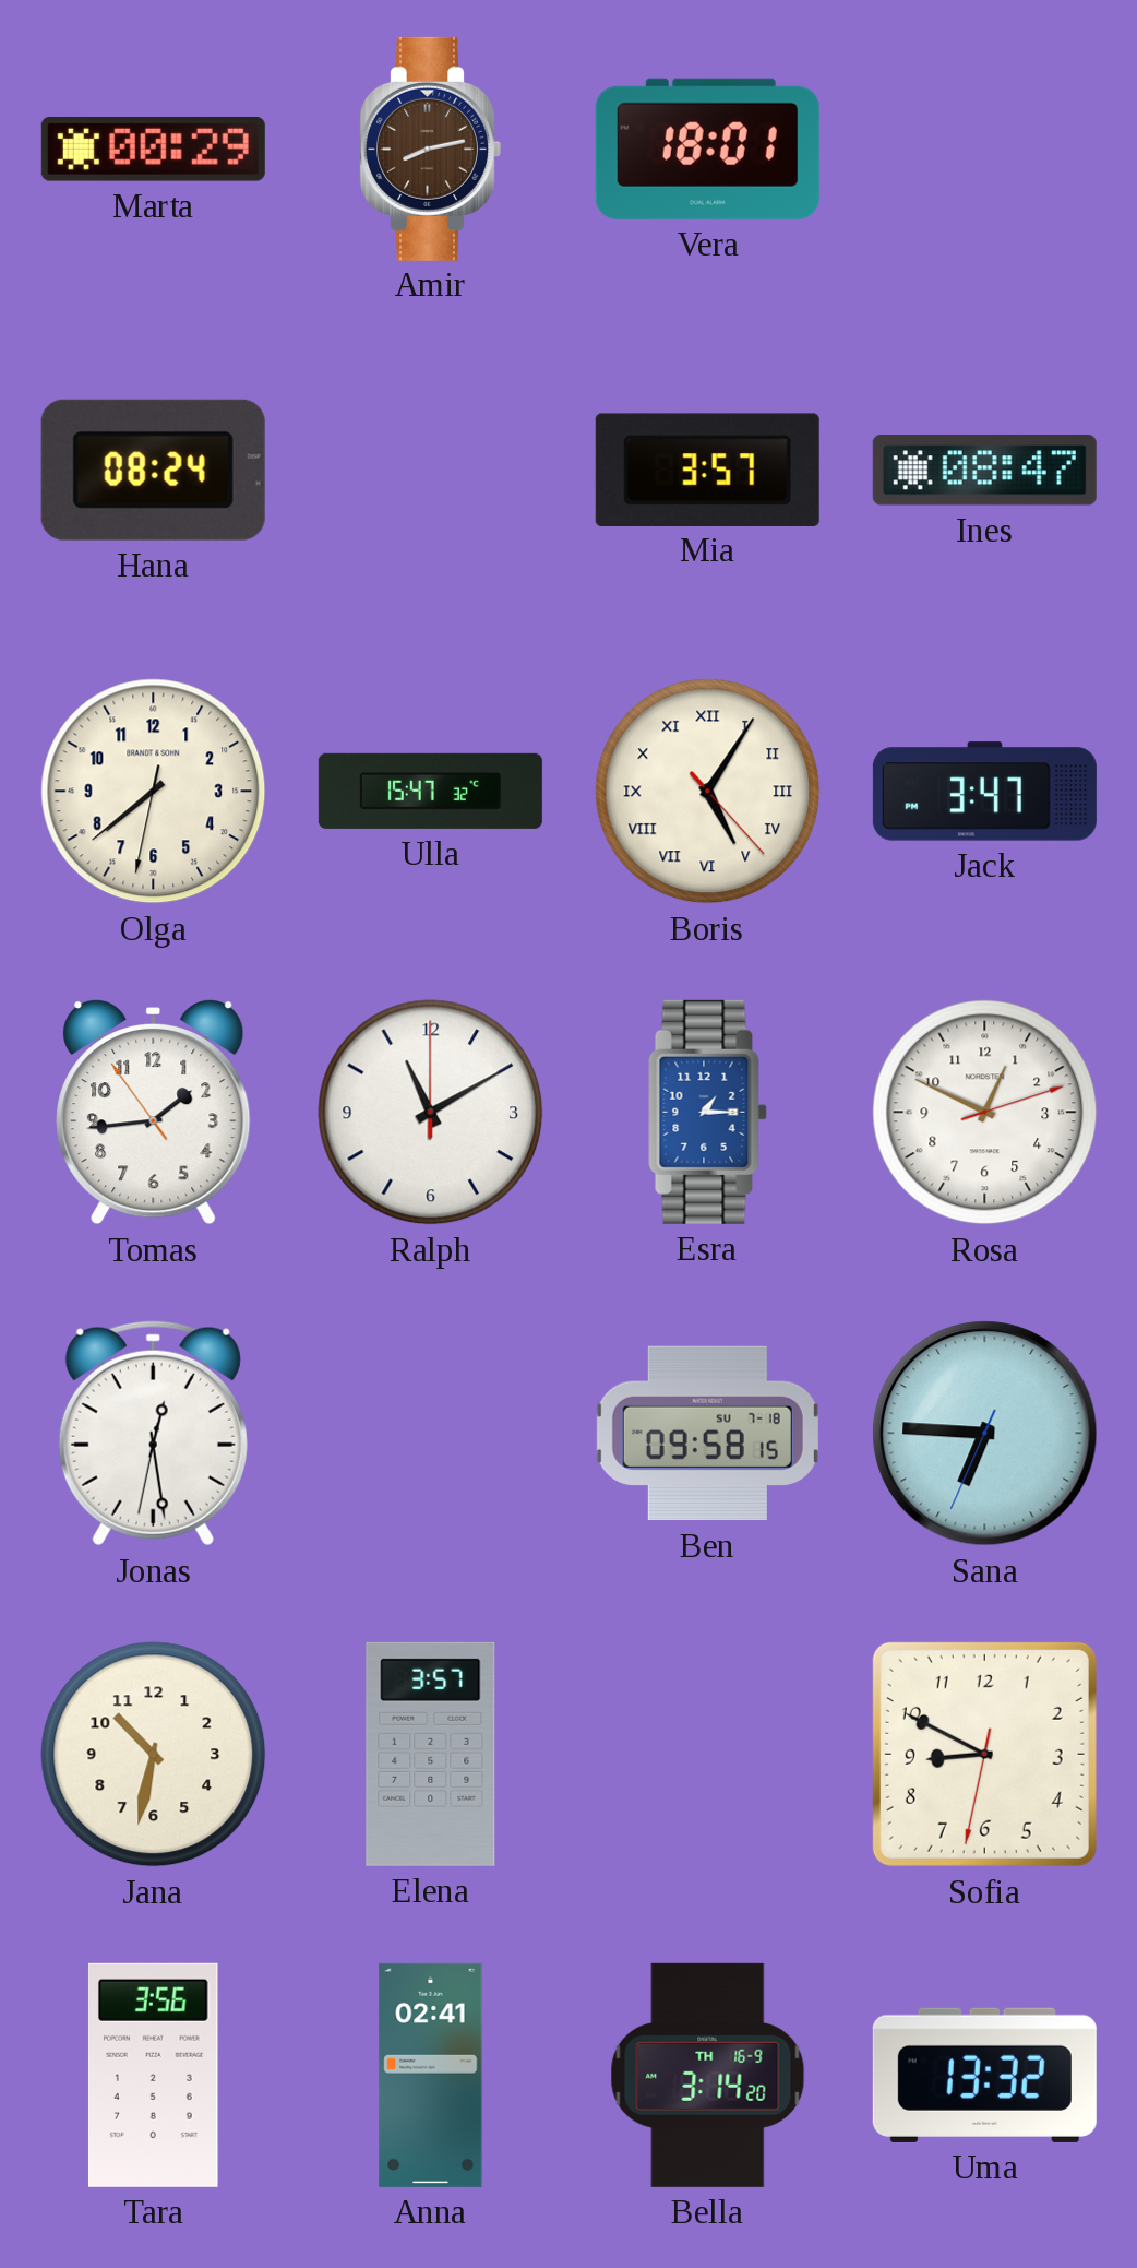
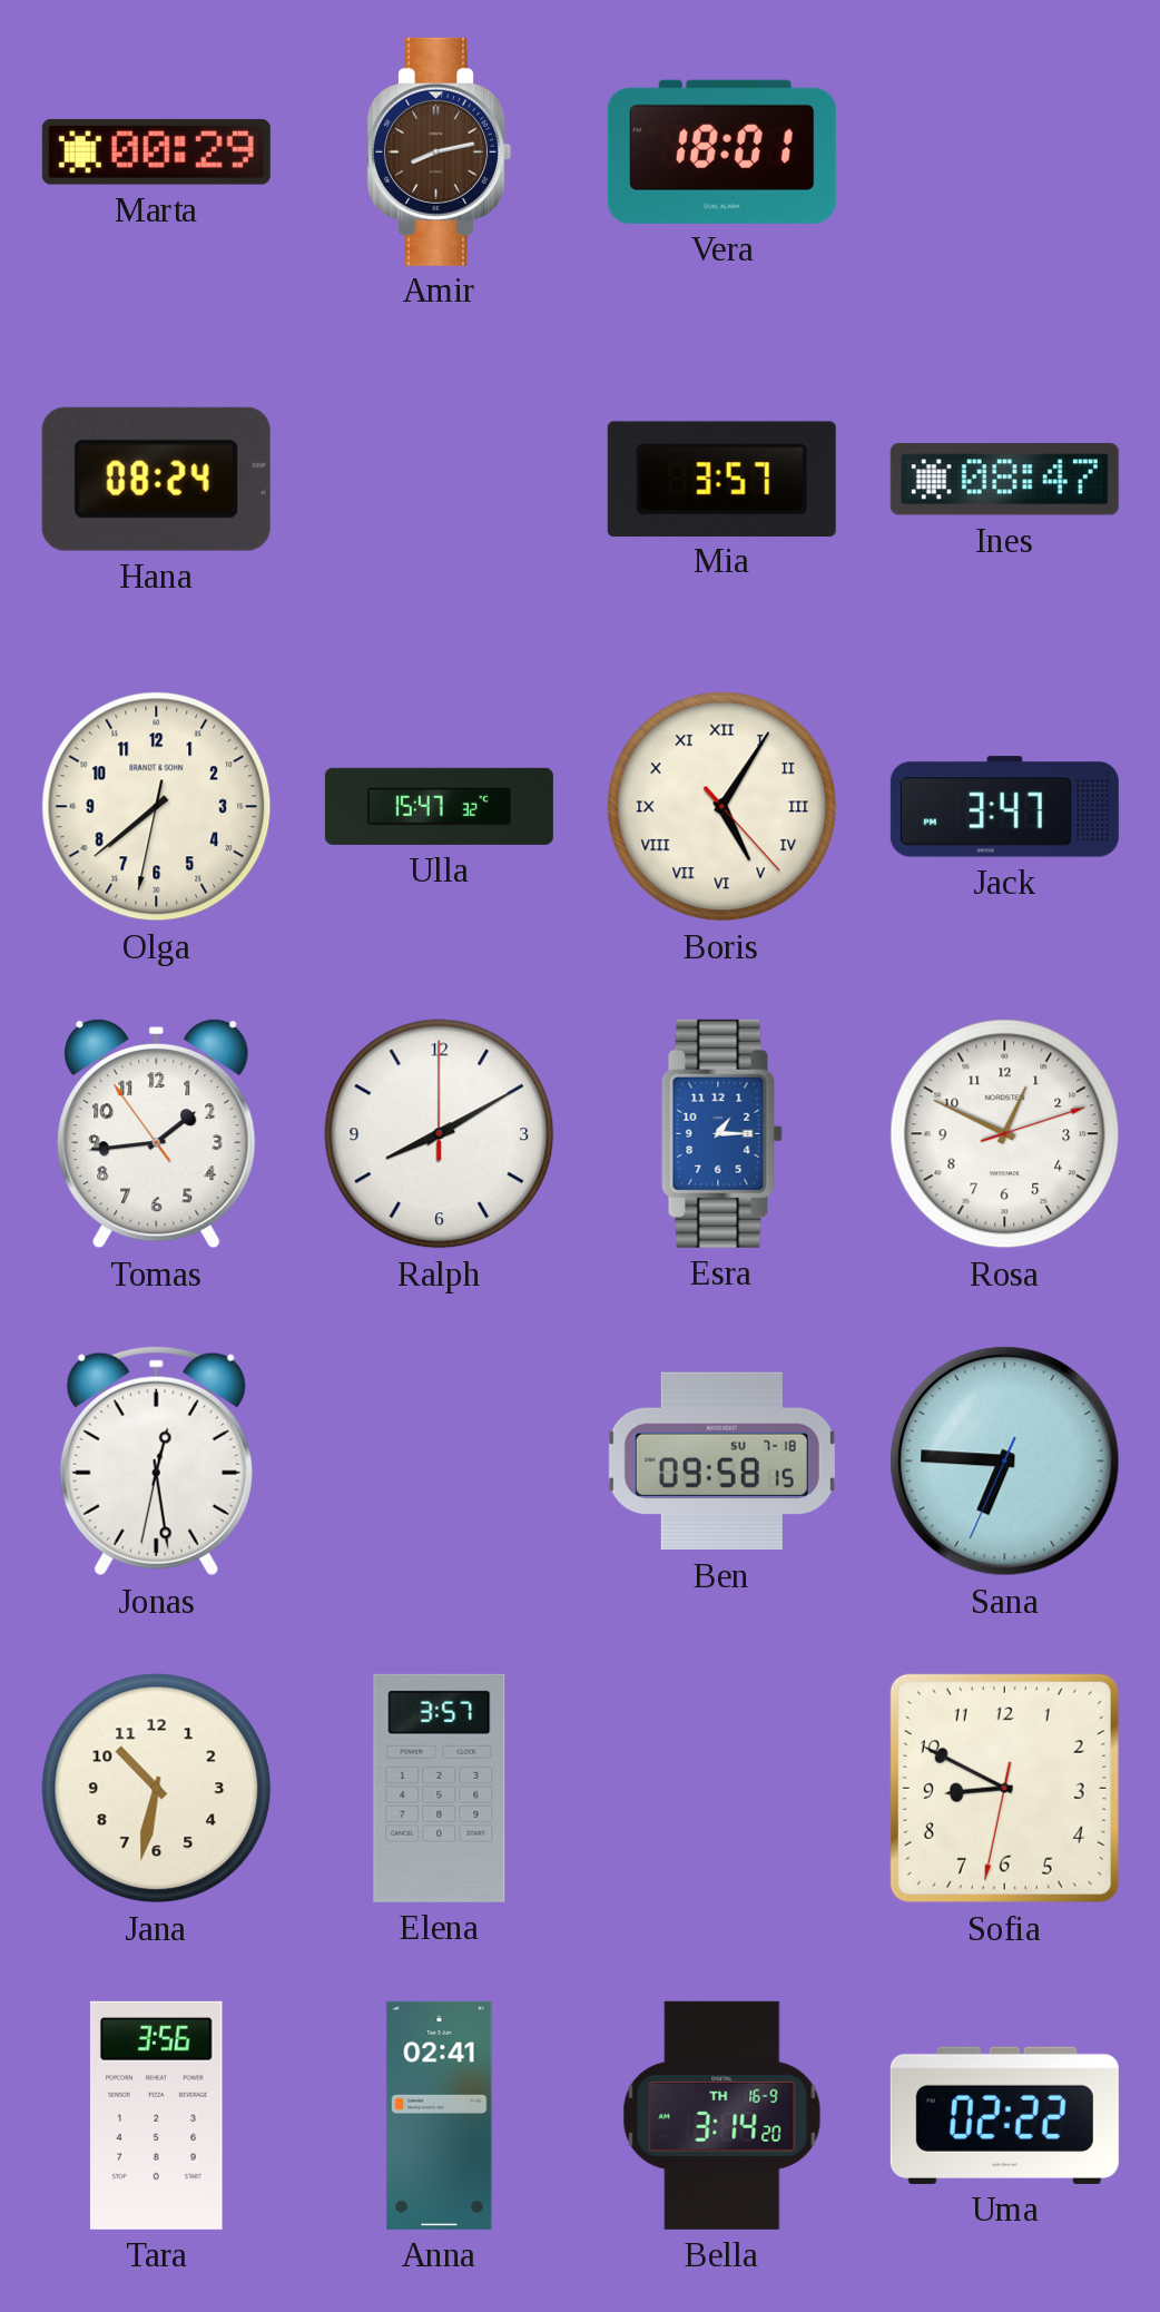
Ralph: 11:10 -> 8:10 (440, 1134)
Uma: 13:32 -> 02:22 (1004, 2115)
